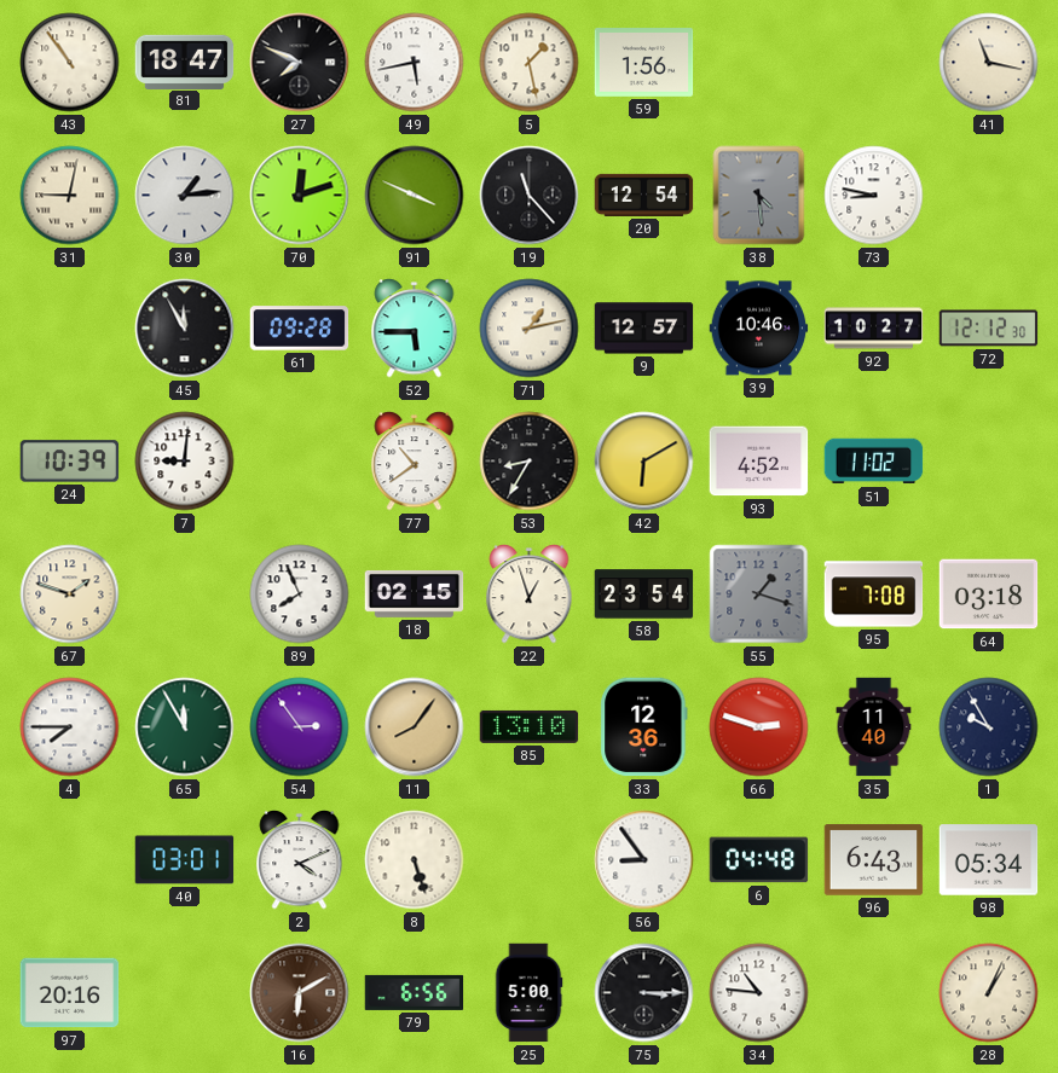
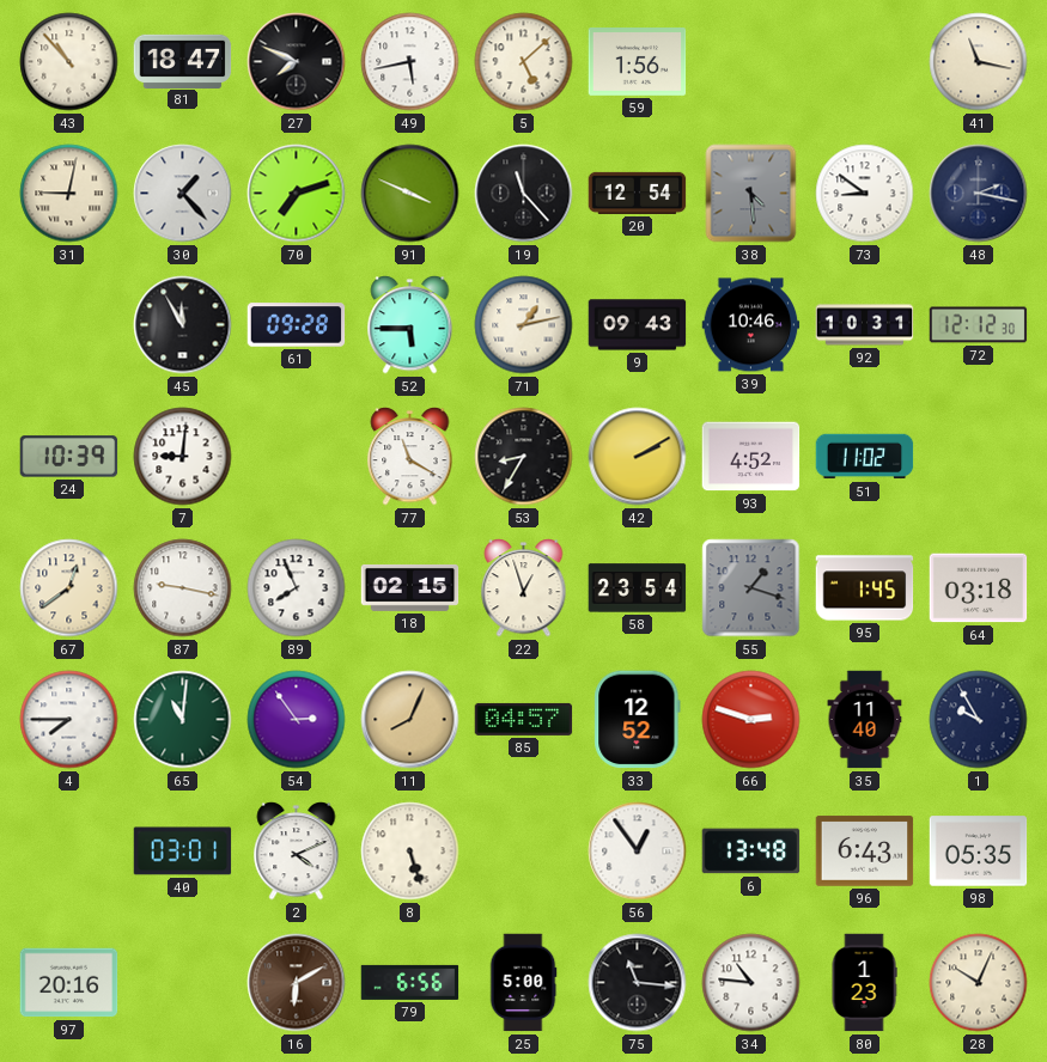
43: 10:54 -> 10:53 (69, 62)
5: 1:28 -> 5:08 (524, 62)
30: 1:14 -> 1:23 (183, 194)
70: 12:12 -> 7:12 (297, 194)
73: 8:47 -> 8:51 (865, 194)
48: none -> 2:17 (979, 194)
9: 12:57 -> 09:43 (638, 325)
92: 10:27 -> 10:31 (865, 325)
77: 10:39 -> 11:20 (410, 457)
42: 6:10 -> 2:10 (638, 457)
67: 1:48 -> 12:39 (69, 588)
87: none -> 9:17 (183, 588)
95: 7:08 -> 1:45 (865, 588)
65: 11:55 -> 11:01 (183, 720)
11: 8:06 -> 8:04 (410, 720)
85: 13:10 -> 04:57 (524, 719)
33: 12:36 -> 12:52 (638, 720)
56: 8:54 -> 12:54 (638, 852)
6: 04:48 -> 13:48 (751, 852)
98: 05:34 -> 05:35 (979, 852)
75: 3:15 -> 11:16 (638, 983)
80: none -> 1:23 (864, 983)
28: 1:04 -> 10:04 (979, 983)
